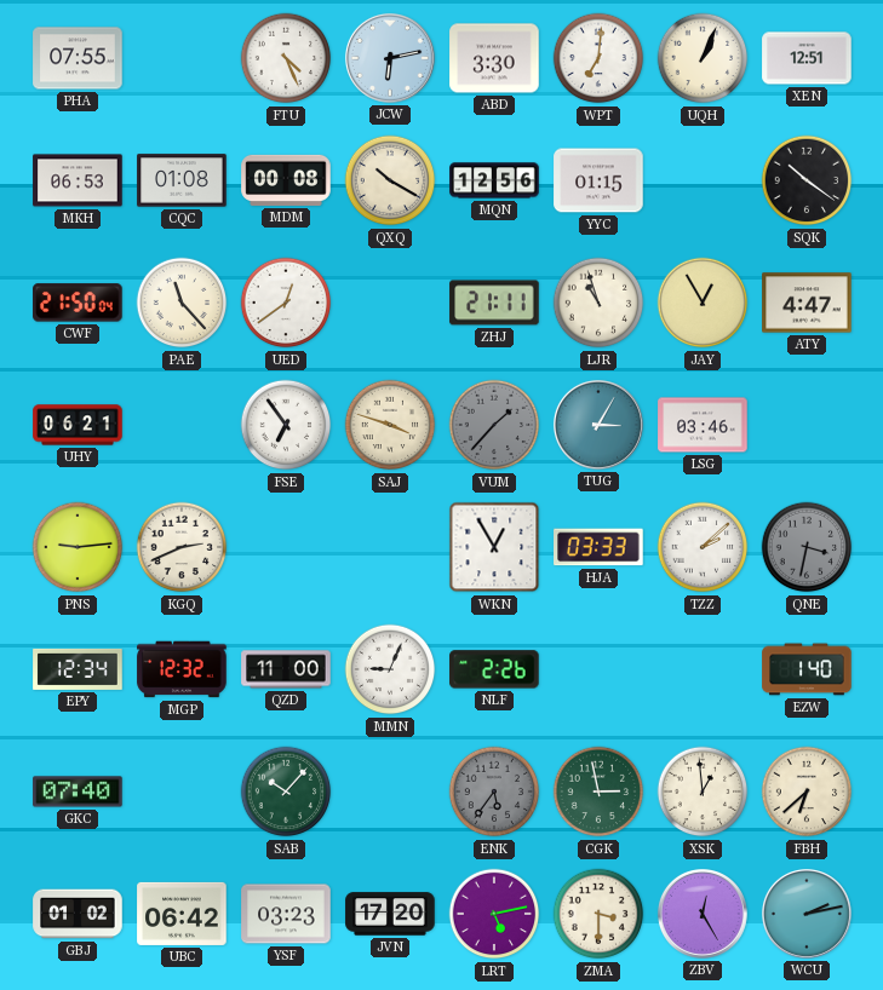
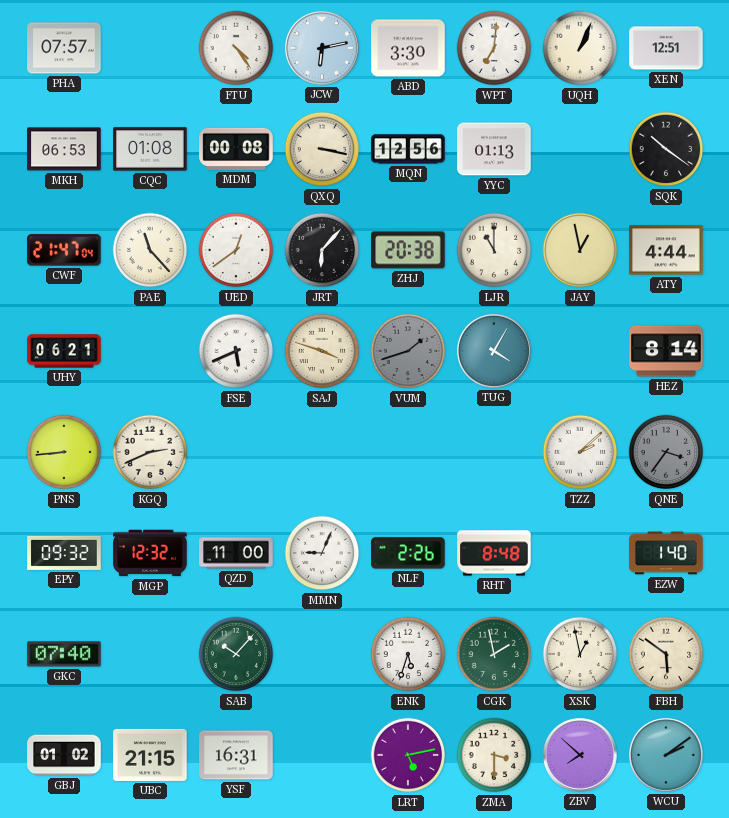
PHA: 07:55 -> 07:57 (64, 48)
FTU: 4:26 -> 4:24 (236, 48)
QXQ: 10:20 -> 3:17 (322, 149)
YYC: 01:15 -> 01:13 (494, 149)
CWF: 21:50 -> 21:47 (64, 250)
JRT: none -> 6:07 (322, 250)
ZHJ: 21:11 -> 20:38 (408, 250)
LJR: 10:57 -> 11:00 (494, 250)
JAY: 12:55 -> 12:58 (580, 250)
ATY: 4:47 -> 4:44 (666, 250)
FSE: 6:54 -> 5:41 (236, 351)
VUM: 1:37 -> 1:42 (408, 351)
TUG: 3:05 -> 4:05 (494, 351)
LSG: 03:46 -> none (703, 425)
HEZ: none -> 8:14 (666, 351)
PNS: 9:14 -> 8:44 (64, 452)
WKN: 12:55 -> none (494, 547)
HJA: 03:33 -> none (598, 547)
QNE: 3:32 -> 3:36 (666, 452)
EPY: 12:34 -> 09:32 (64, 553)
RHT: none -> 8:48 (494, 553)
ENK: 5:36 -> 5:33 (408, 654)
ENK dial: grey -> white (408, 654)
CGK: 2:58 -> 1:58 (494, 654)
XSK: 12:59 -> 12:58 (580, 654)
FBH: 6:38 -> 5:51 (666, 654)
UBC: 06:42 -> 21:15 (150, 755)
YSF: 03:23 -> 16:31 (236, 755)
JVN: 17:20 -> none (390, 914)
ZBV: 12:25 -> 7:52 (580, 755)
WCU: 2:13 -> 2:09 (666, 755)
